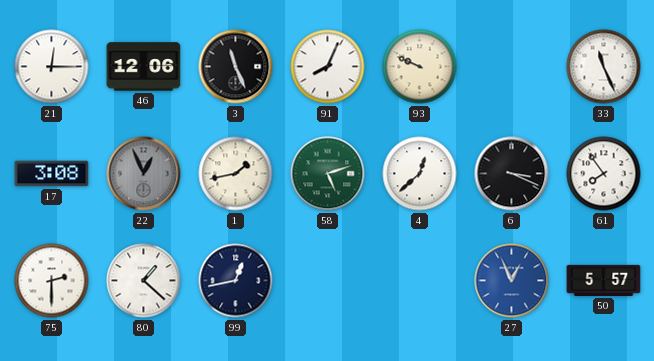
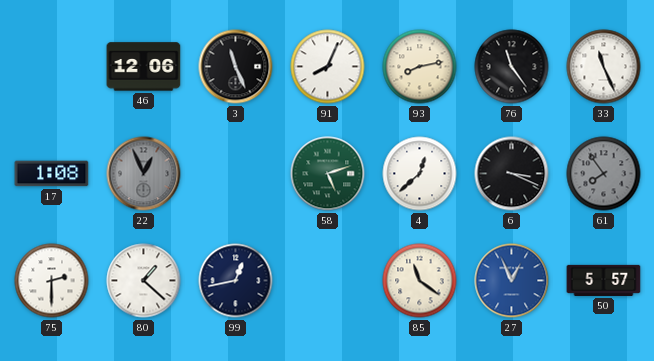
21: 12:15 -> none (52, 67)
93: 9:49 -> 8:13 (420, 67)
76: none -> 11:24 (512, 67)
17: 3:08 -> 1:08 (52, 174)
1: 1:43 -> none (236, 174)
61 dial: white -> grey (604, 174)
85: none -> 11:21 (420, 281)
